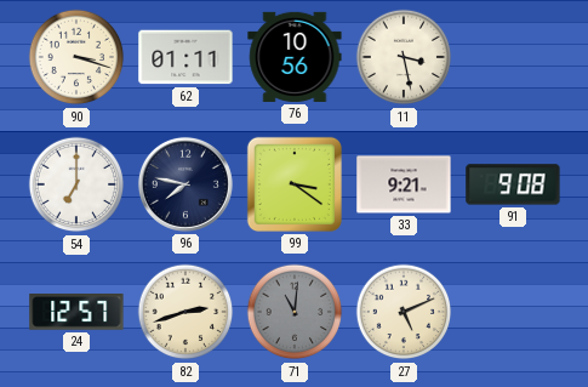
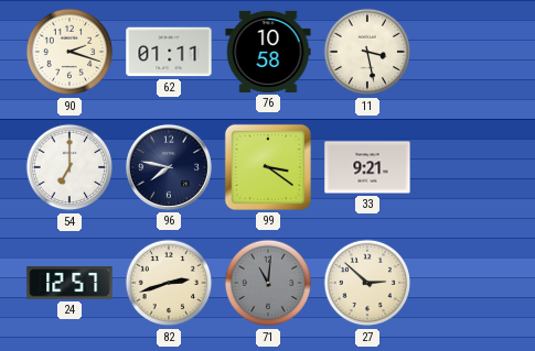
90: 3:18 -> 2:18 (69, 52)
76: 10:56 -> 10:58 (268, 52)
91: 9:08 -> none (513, 184)
27: 5:11 -> 2:52 (367, 283)
